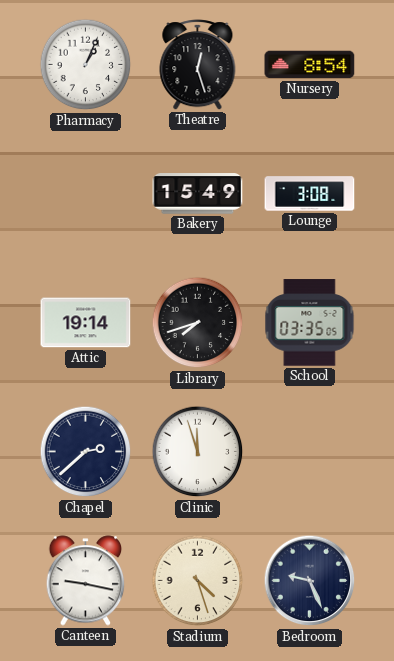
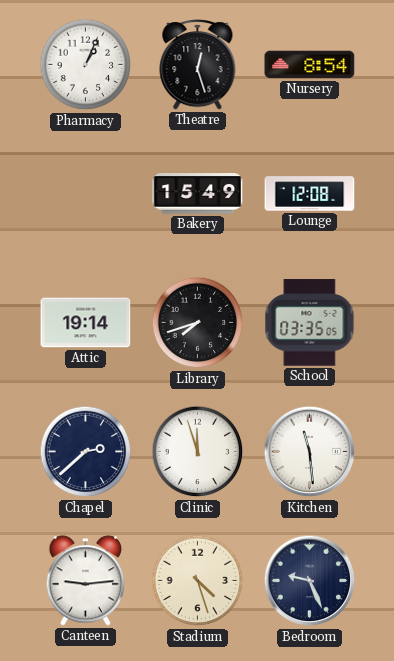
Lounge: 3:08 -> 12:08 (310, 194)
Kitchen: none -> 11:29 (310, 452)
Canteen: 9:17 -> 9:14 (86, 581)
